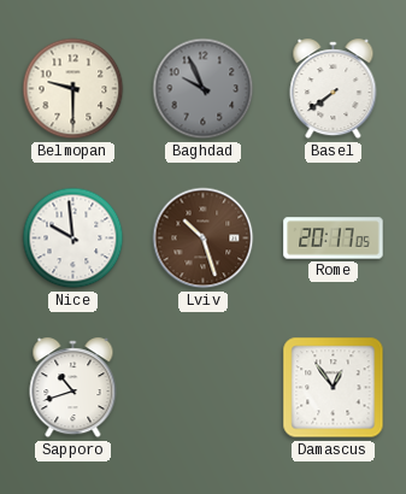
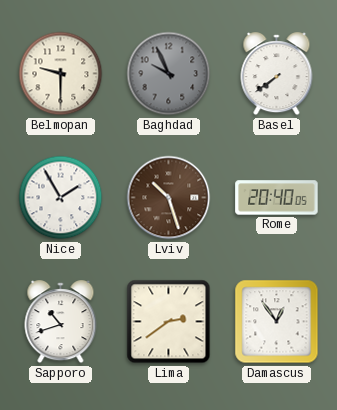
Nice: 9:59 -> 1:55 (61, 198)
Rome: 20:17 -> 20:40 (277, 198)
Lima: none -> 2:39 (169, 322)
